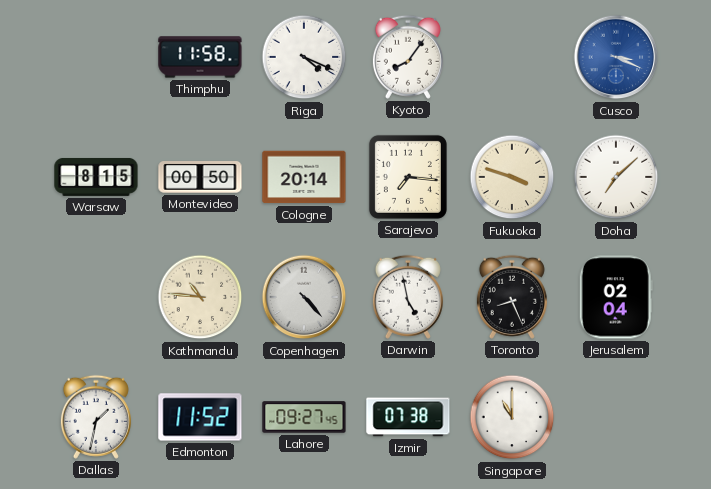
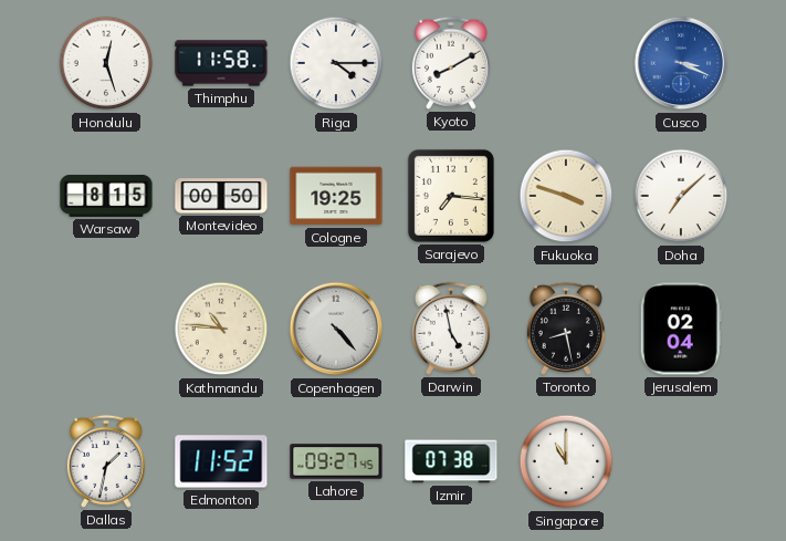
Honolulu: none -> 12:27 (106, 63)
Riga: 4:19 -> 4:15 (336, 63)
Kyoto: 8:06 -> 8:10 (451, 63)
Cologne: 20:14 -> 19:25 (336, 196)
Toronto: 8:26 -> 8:28 (566, 329)
